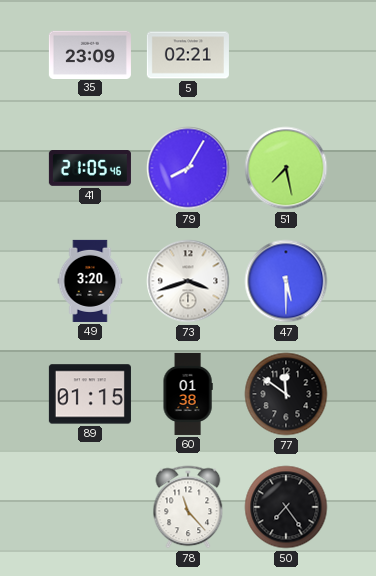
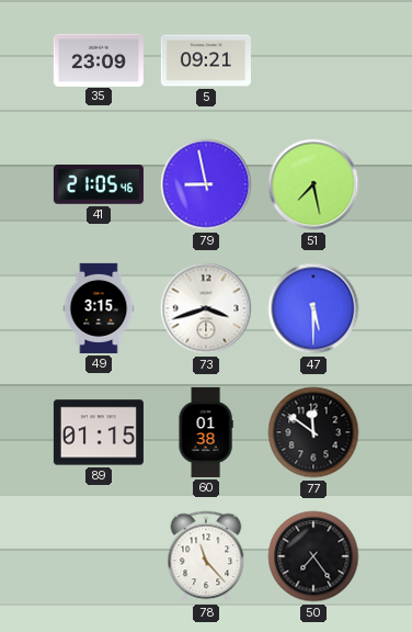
5: 02:21 -> 09:21 (206, 60)
79: 8:05 -> 8:58 (206, 184)
49: 3:20 -> 3:15 (99, 308)
